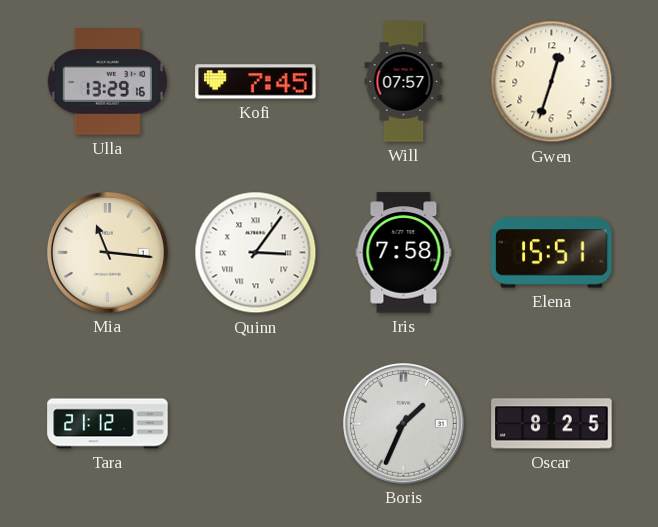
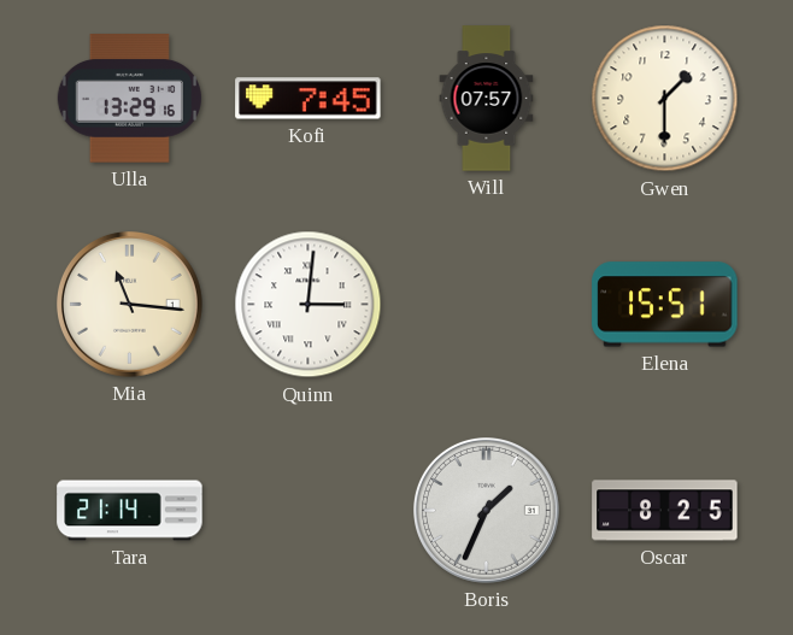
Gwen: 12:33 -> 1:30 (665, 99)
Quinn: 3:06 -> 3:01 (309, 305)
Iris: 7:58 -> none (404, 253)
Tara: 21:12 -> 21:14 (130, 511)
